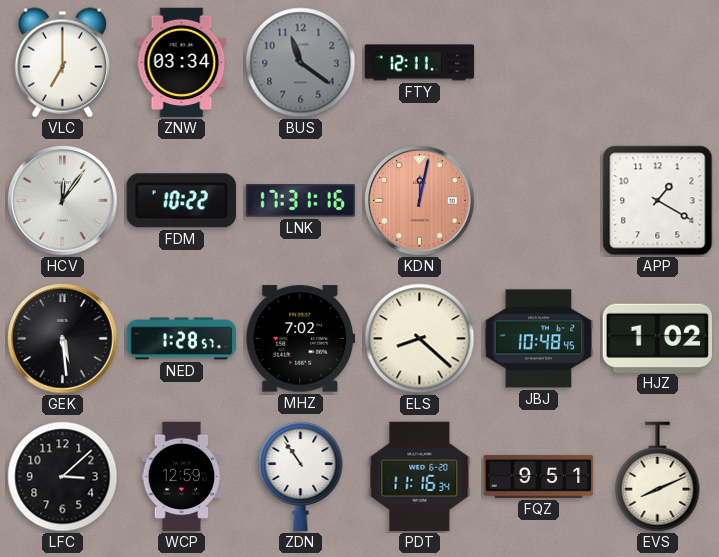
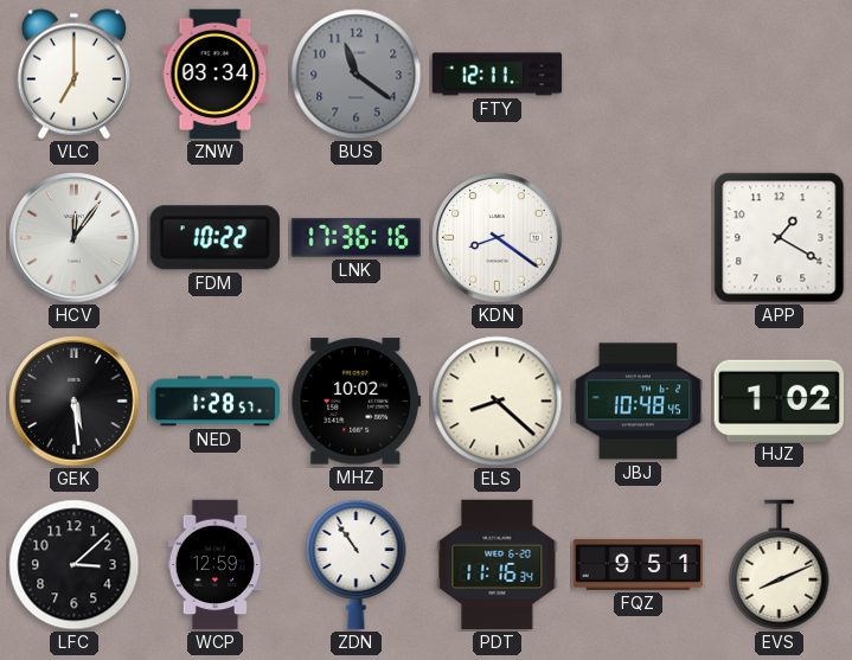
LNK: 17:31 -> 17:36 (357, 238)
KDN: 12:02 -> 8:21 (498, 238)
KDN dial: salmon -> white (498, 238)
MHZ: 7:02 -> 10:02 (357, 402)
